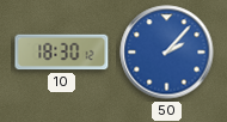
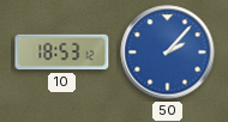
10: 18:30 -> 18:53 (62, 53)
